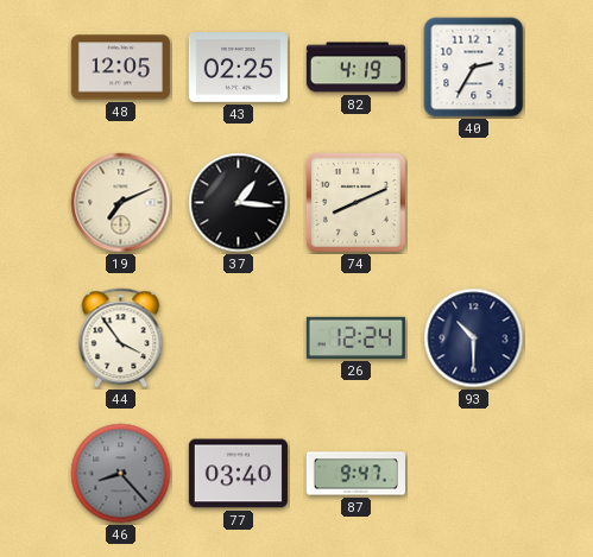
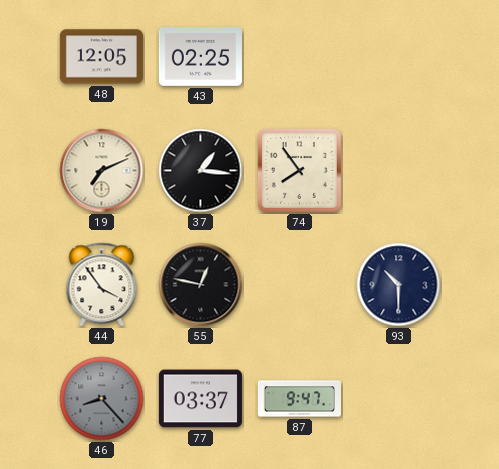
82: 4:19 -> none (355, 68)
40: 2:35 -> none (474, 68)
74: 8:11 -> 7:54 (299, 170)
55: none -> 12:47 (201, 285)
26: 12:24 -> none (355, 337)
77: 03:40 -> 03:37 (200, 399)
